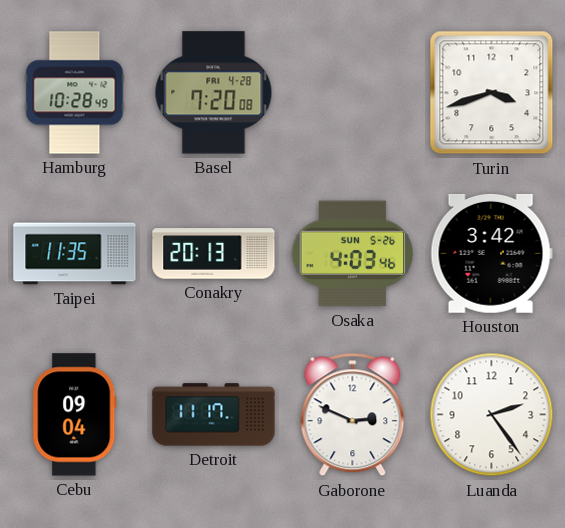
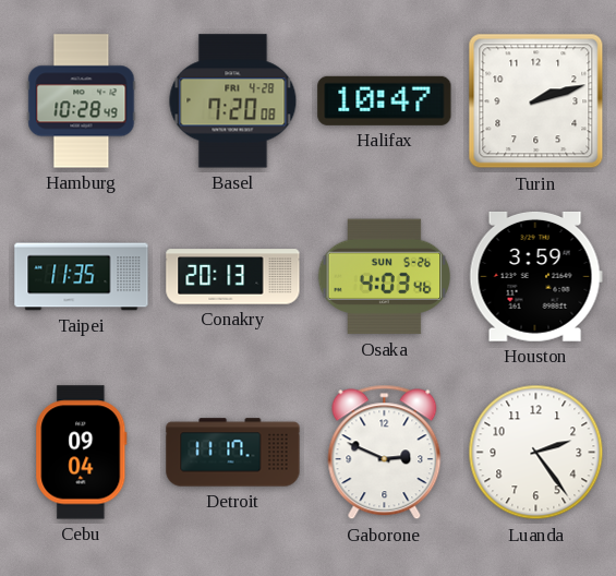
Halifax: none -> 10:47 (385, 100)
Turin: 3:42 -> 2:12 (536, 101)
Houston: 3:42 -> 3:59 (535, 276)
